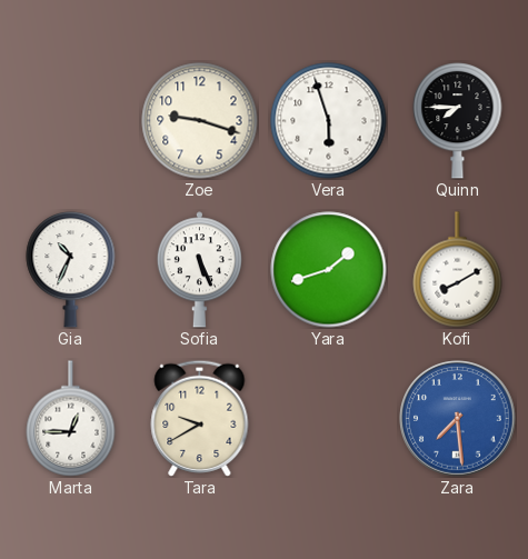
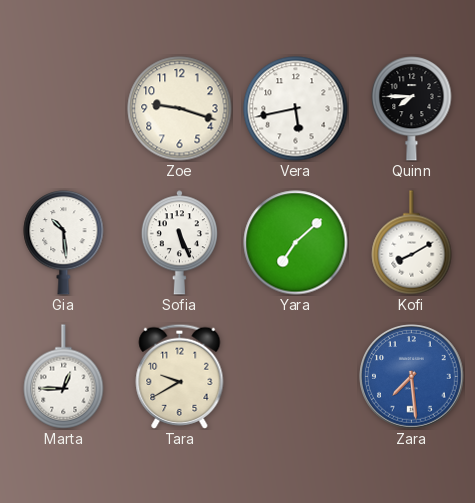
Vera: 5:57 -> 5:43 (296, 109)
Gia: 10:34 -> 10:29 (64, 242)
Yara: 1:42 -> 7:08 (296, 243)
